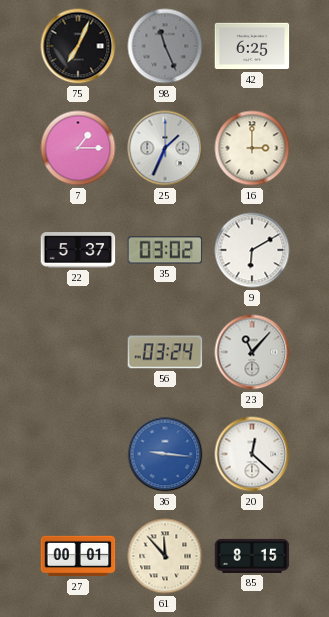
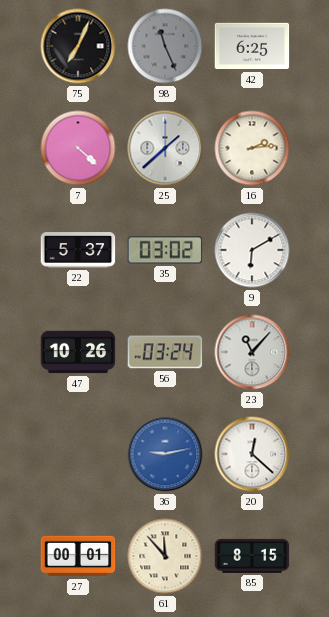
7: 1:15 -> 4:22 (78, 148)
25: 1:34 -> 1:38 (165, 148)
16: 3:00 -> 2:14 (252, 148)
47: none -> 10:26 (78, 352)
36: 9:16 -> 9:13 (165, 454)
